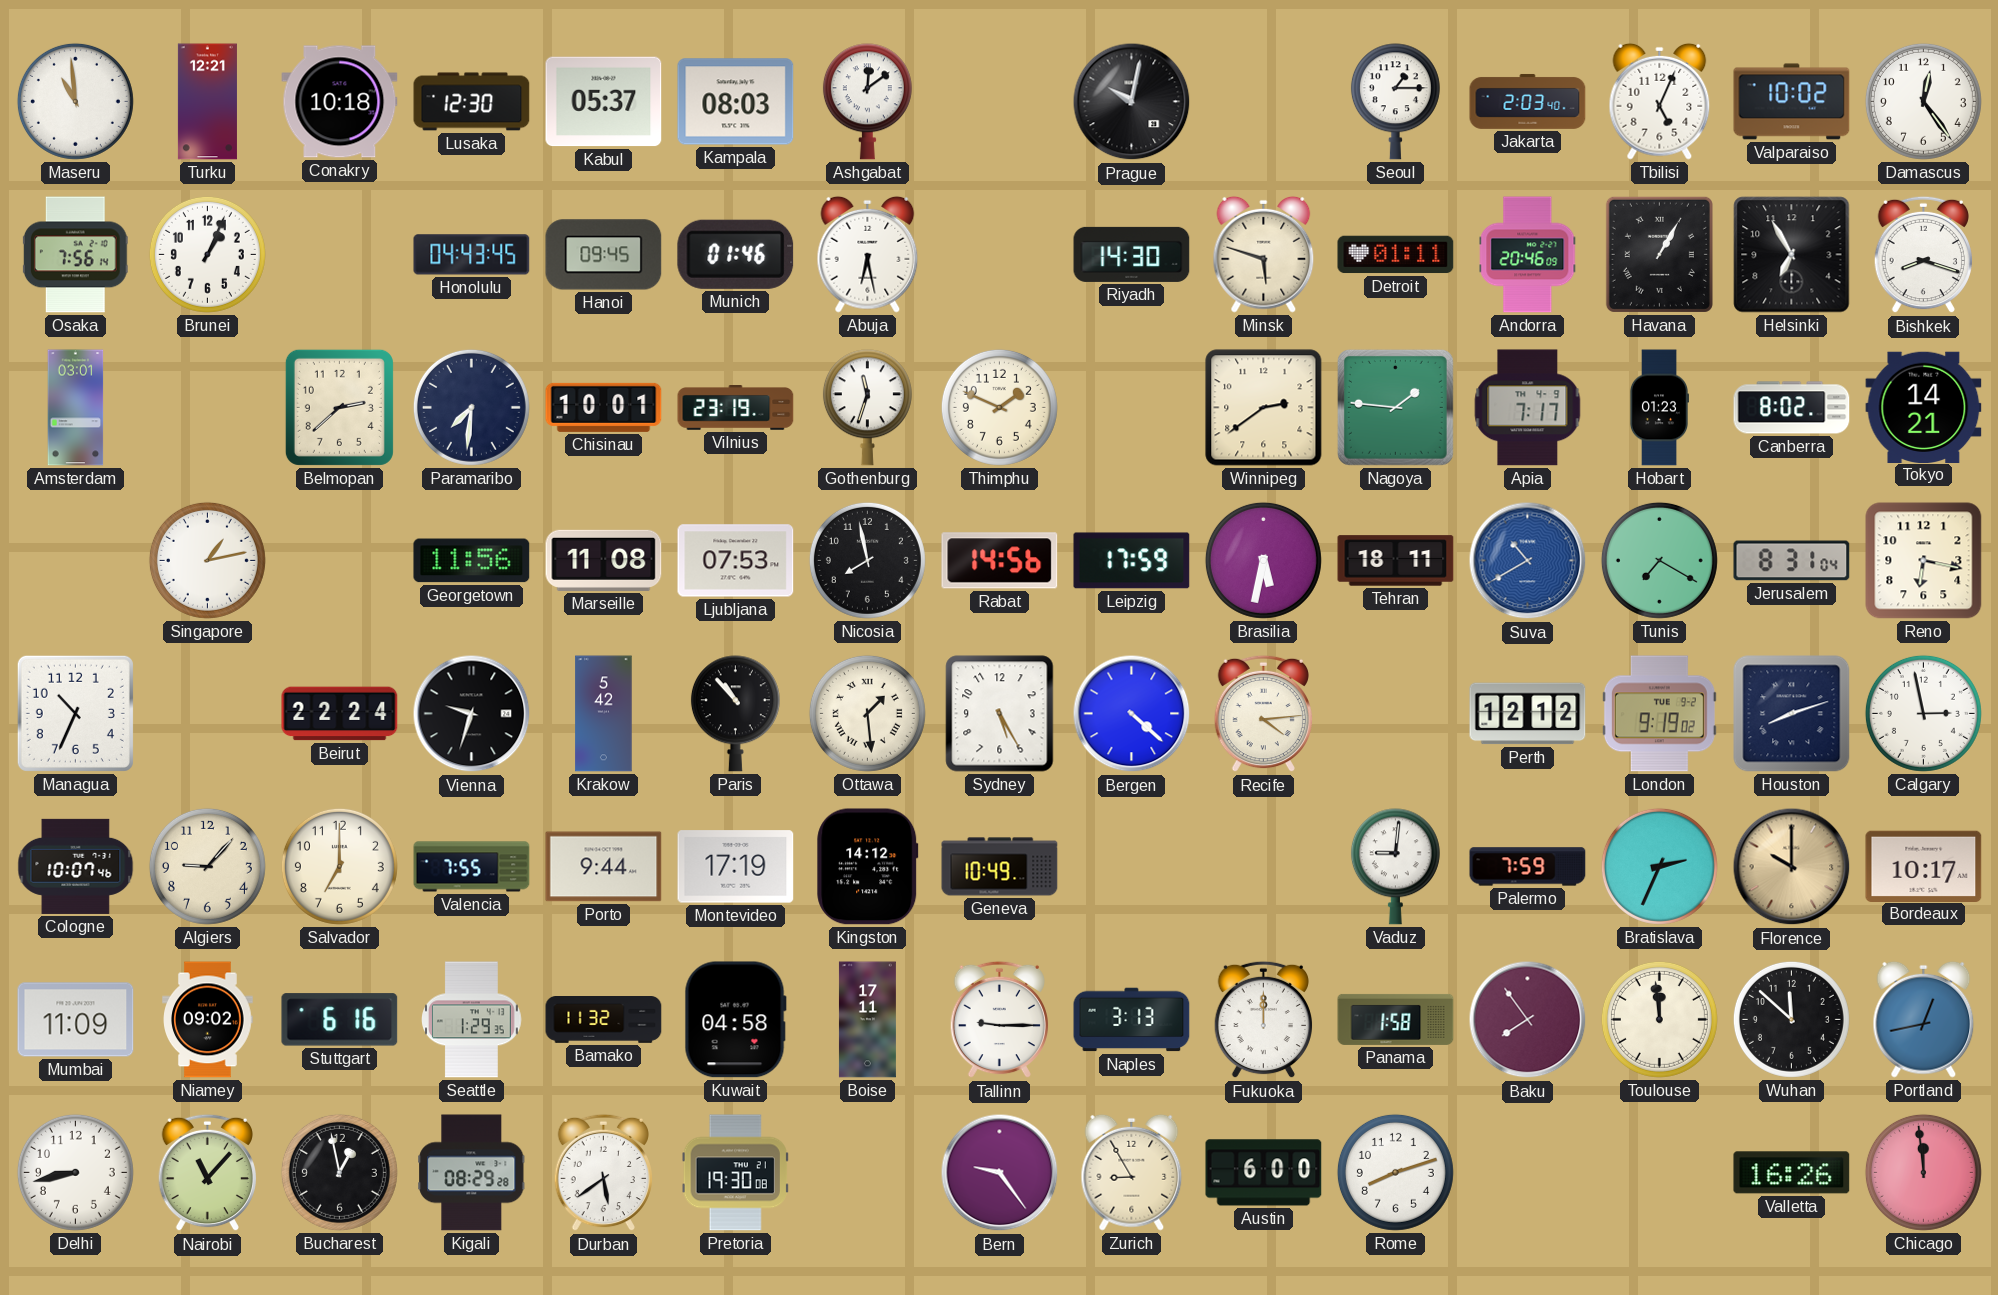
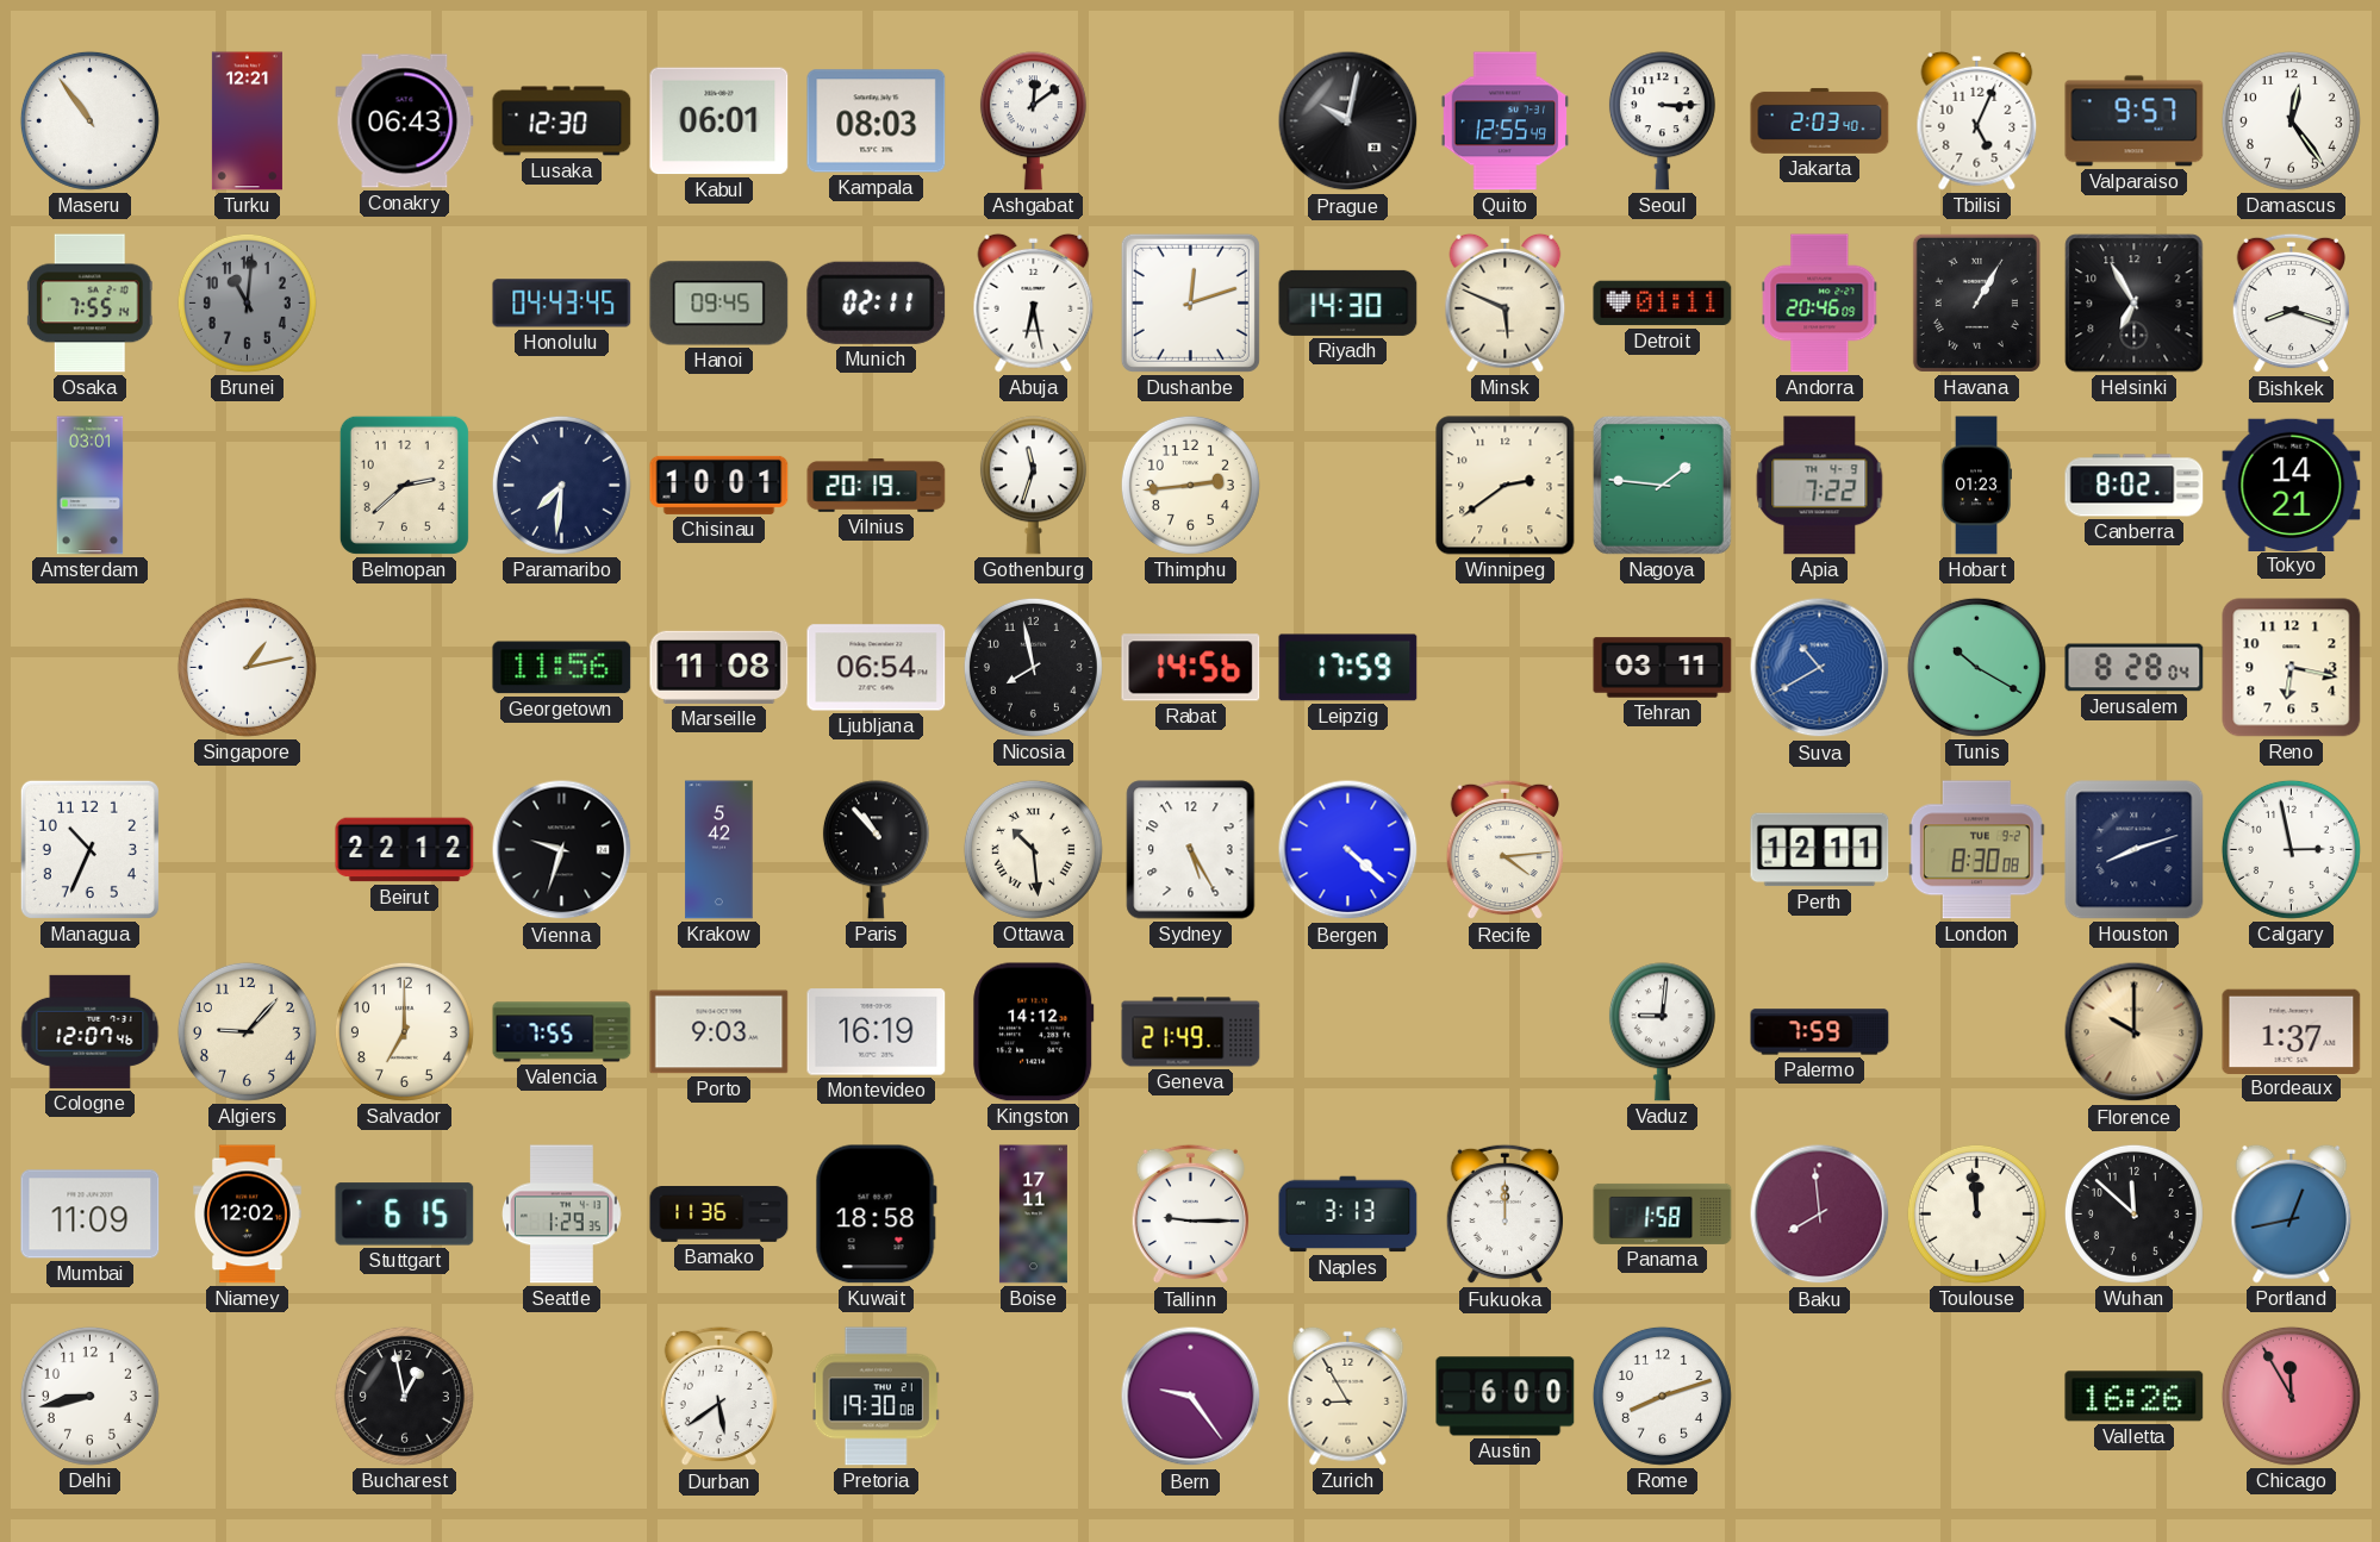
Maseru: 10:59 -> 10:54 (89, 120)
Conakry: 10:18 -> 06:43 (405, 121)
Kabul: 05:37 -> 06:01 (719, 121)
Quito: none -> 12:55 (1506, 121)
Seoul: 1:15 -> 3:15 (1662, 121)
Valparaiso: 10:02 -> 9:57 (2135, 121)
Osaka: 7:56 -> 7:55 (89, 304)
Brunei: 1:04 -> 11:01 (247, 302)
Brunei dial: white -> grey (247, 302)
Munich: 01:46 -> 02:11 (877, 302)
Dushanbe: none -> 12:12 (1190, 302)
Minsk: 5:48 -> 5:49 (1506, 302)
Vilnius: 23:19 -> 20:19 (877, 486)
Thimphu: 1:49 -> 2:44 (1190, 485)
Apia: 7:17 -> 7:22 (1820, 486)
Ljubljana: 07:53 -> 06:54 (877, 668)
Brasilia: 5:32 -> none (1263, 560)
Tehran: 18:11 -> 03:11 (1663, 668)
Tunis: 7:20 -> 10:20 (1976, 667)
Jerusalem: 8:31 -> 8:28 (2135, 668)
Beirut: 22:24 -> 22:12 (405, 850)
Ottawa: 1:29 -> 10:29 (1033, 849)
Perth: 12:12 -> 12:11 (1820, 850)
London: 9:19 -> 8:30 (1976, 850)
Cologne: 10:07 -> 12:07 (91, 1031)
Porto: 9:44 -> 9:03 (719, 1032)
Montevideo: 17:19 -> 16:19 (877, 1032)
Geneva: 10:49 -> 21:49 (1191, 1032)
Bratislava: 2:34 -> none (1659, 866)
Bordeaux: 10:17 -> 1:37 (2292, 1031)
Niamey: 09:02 -> 12:02 (248, 1215)
Stuttgart: 6:16 -> 6:15 (405, 1215)
Bamako: 11:32 -> 11:36 (719, 1215)
Kuwait: 04:58 -> 18:58 (876, 1215)
Baku: 7:54 -> 7:59 (1820, 1215)
Nairobi: 11:07 -> none (207, 1173)
Kigali: 08:29 -> none (472, 1173)
Chicago: 11:59 -> 11:55 (2291, 1396)
